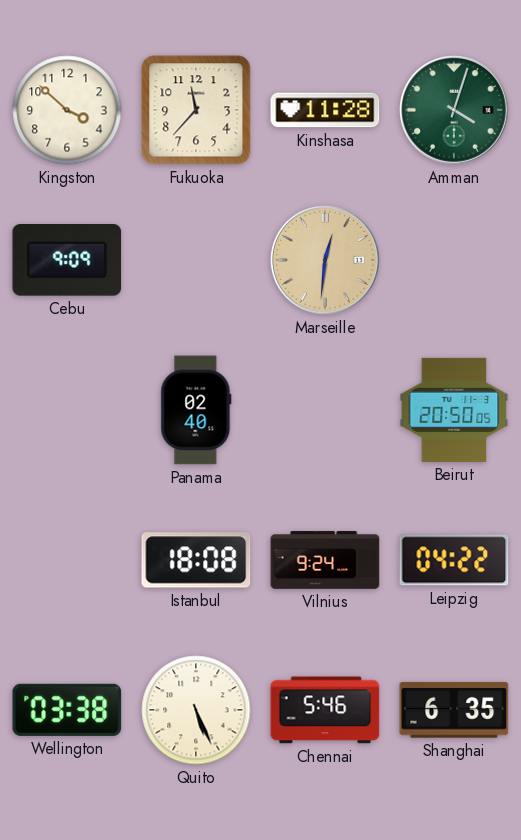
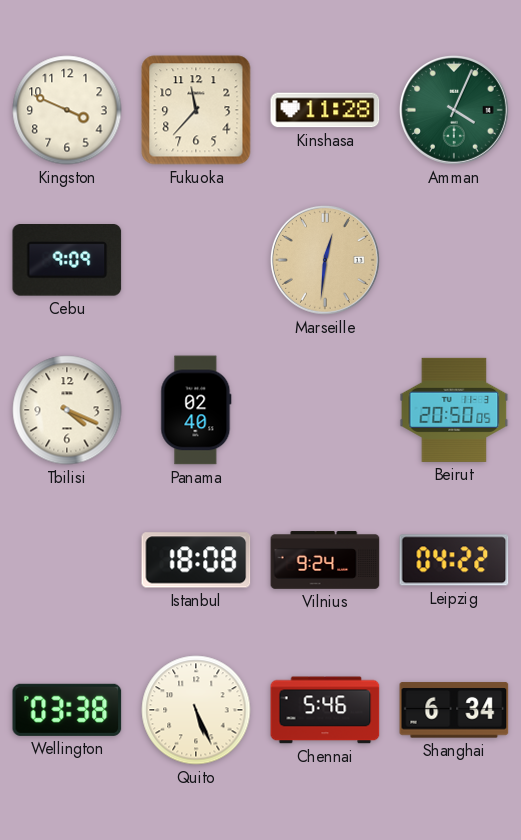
Kingston: 3:52 -> 3:49 (67, 110)
Amman: 4:03 -> 4:04 (454, 110)
Tbilisi: none -> 4:19 (67, 410)
Shanghai: 6:35 -> 6:34 (454, 710)
